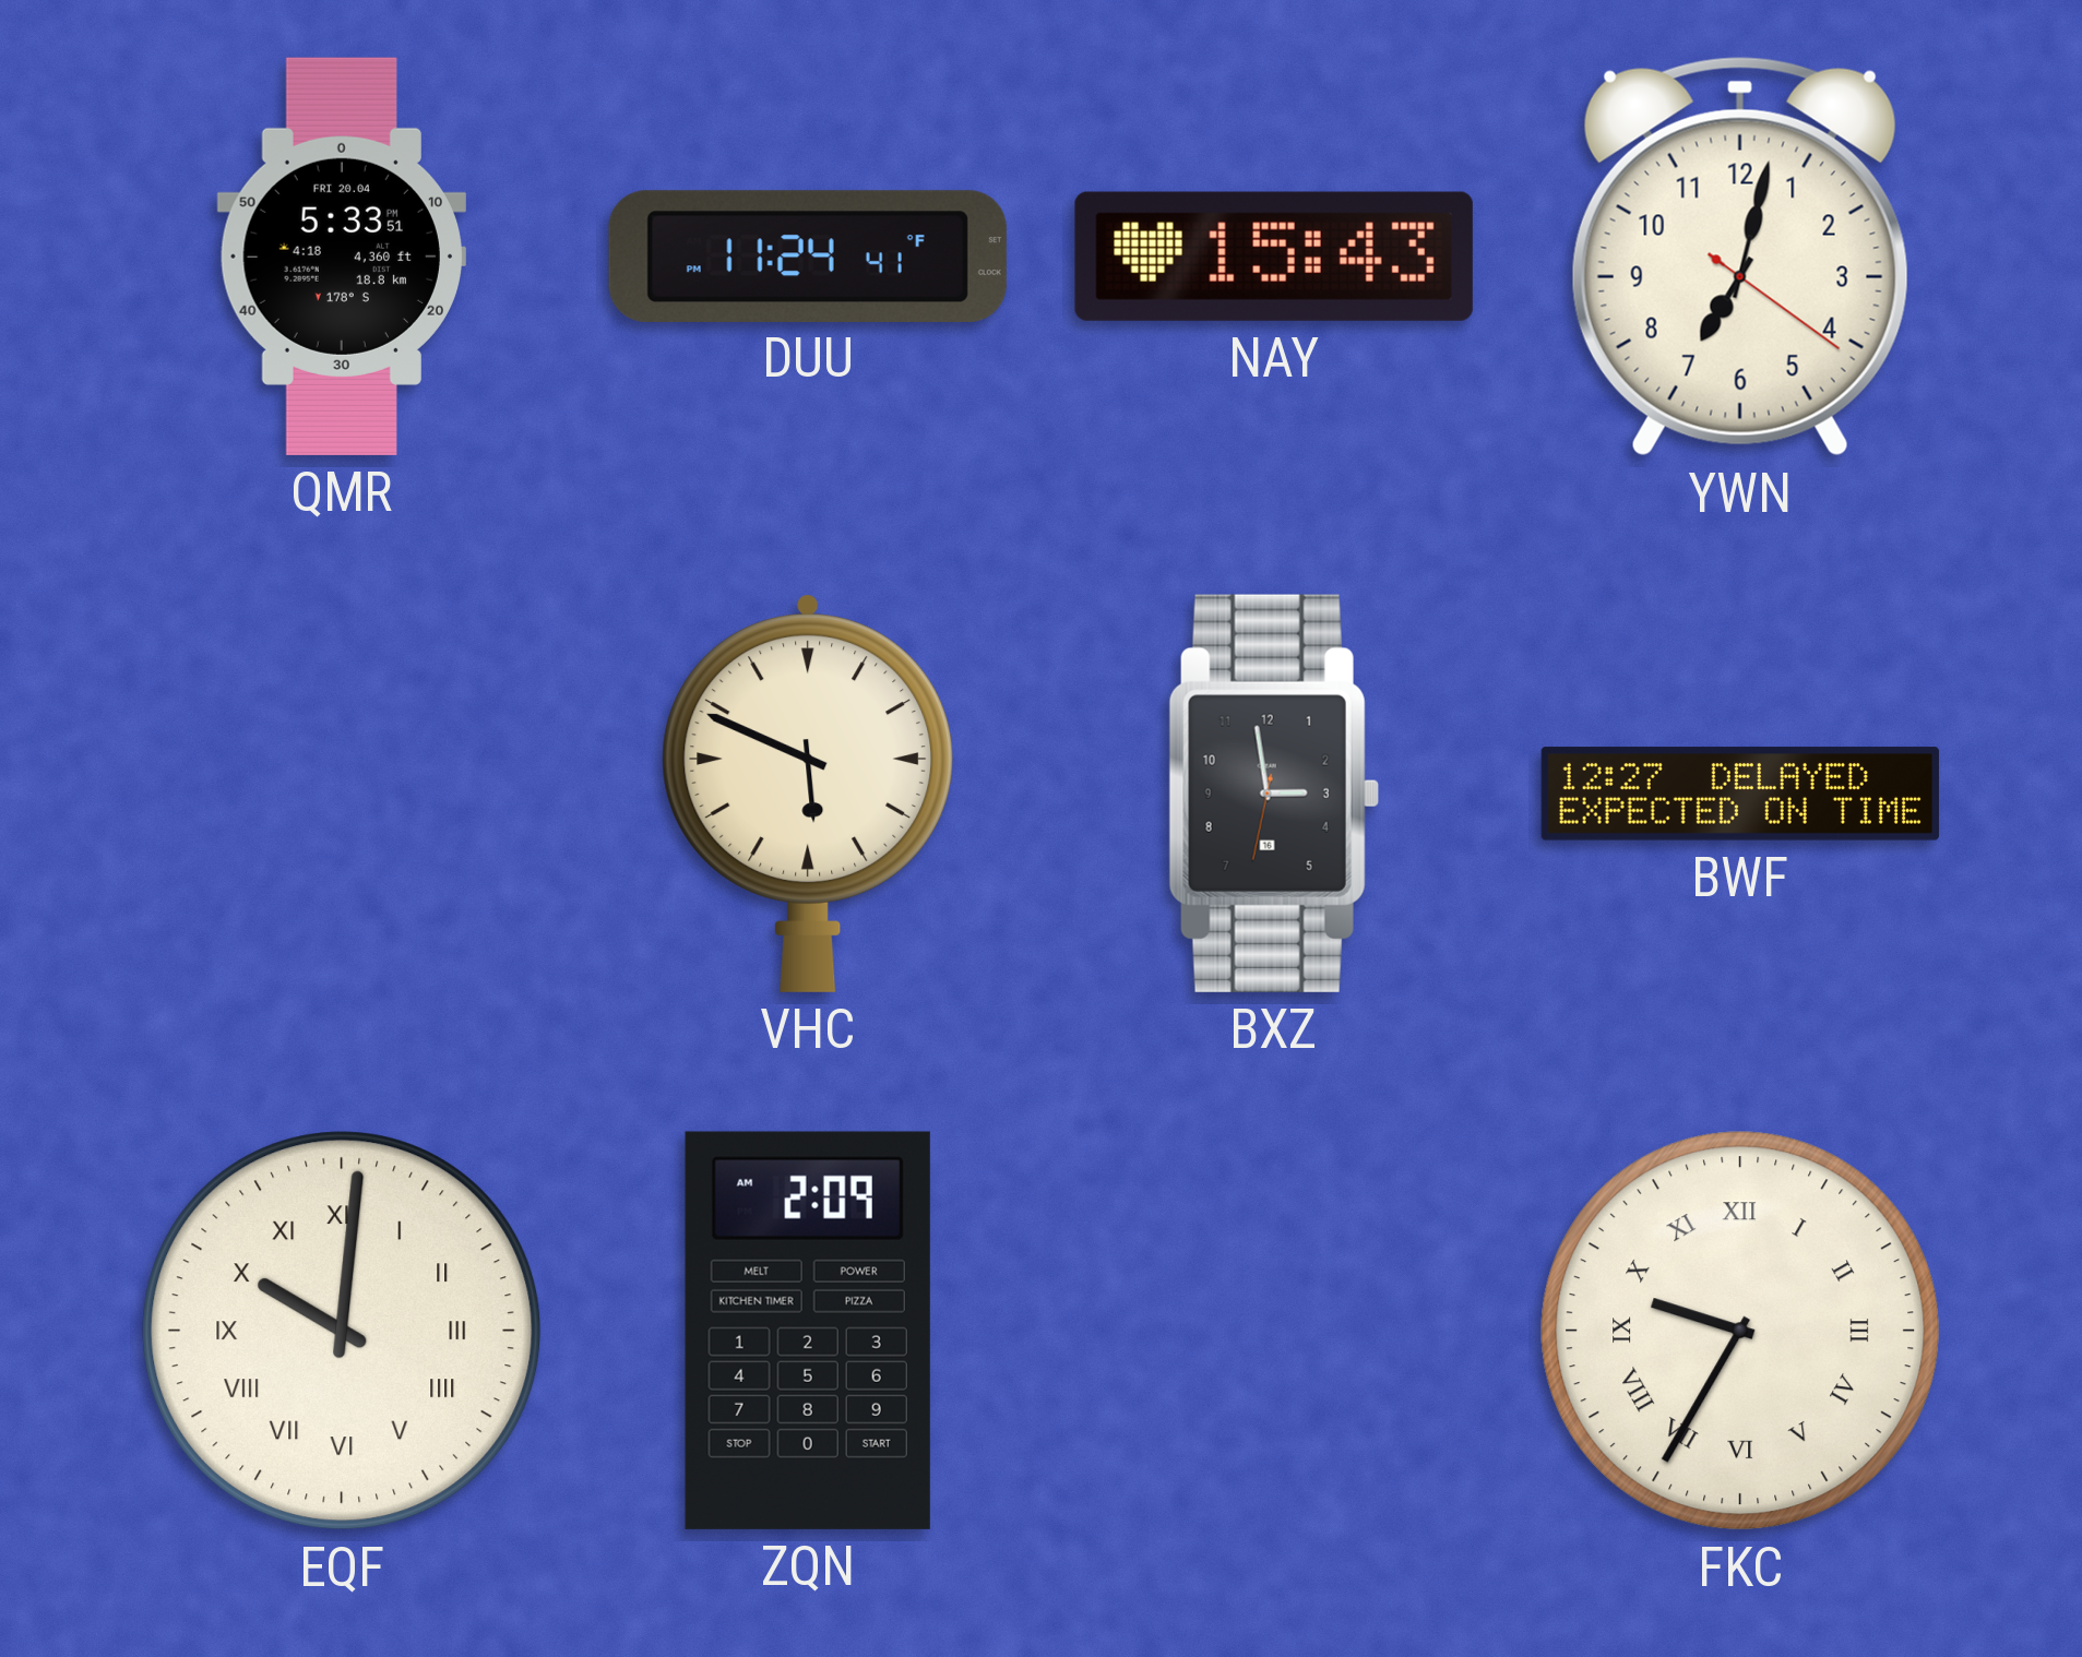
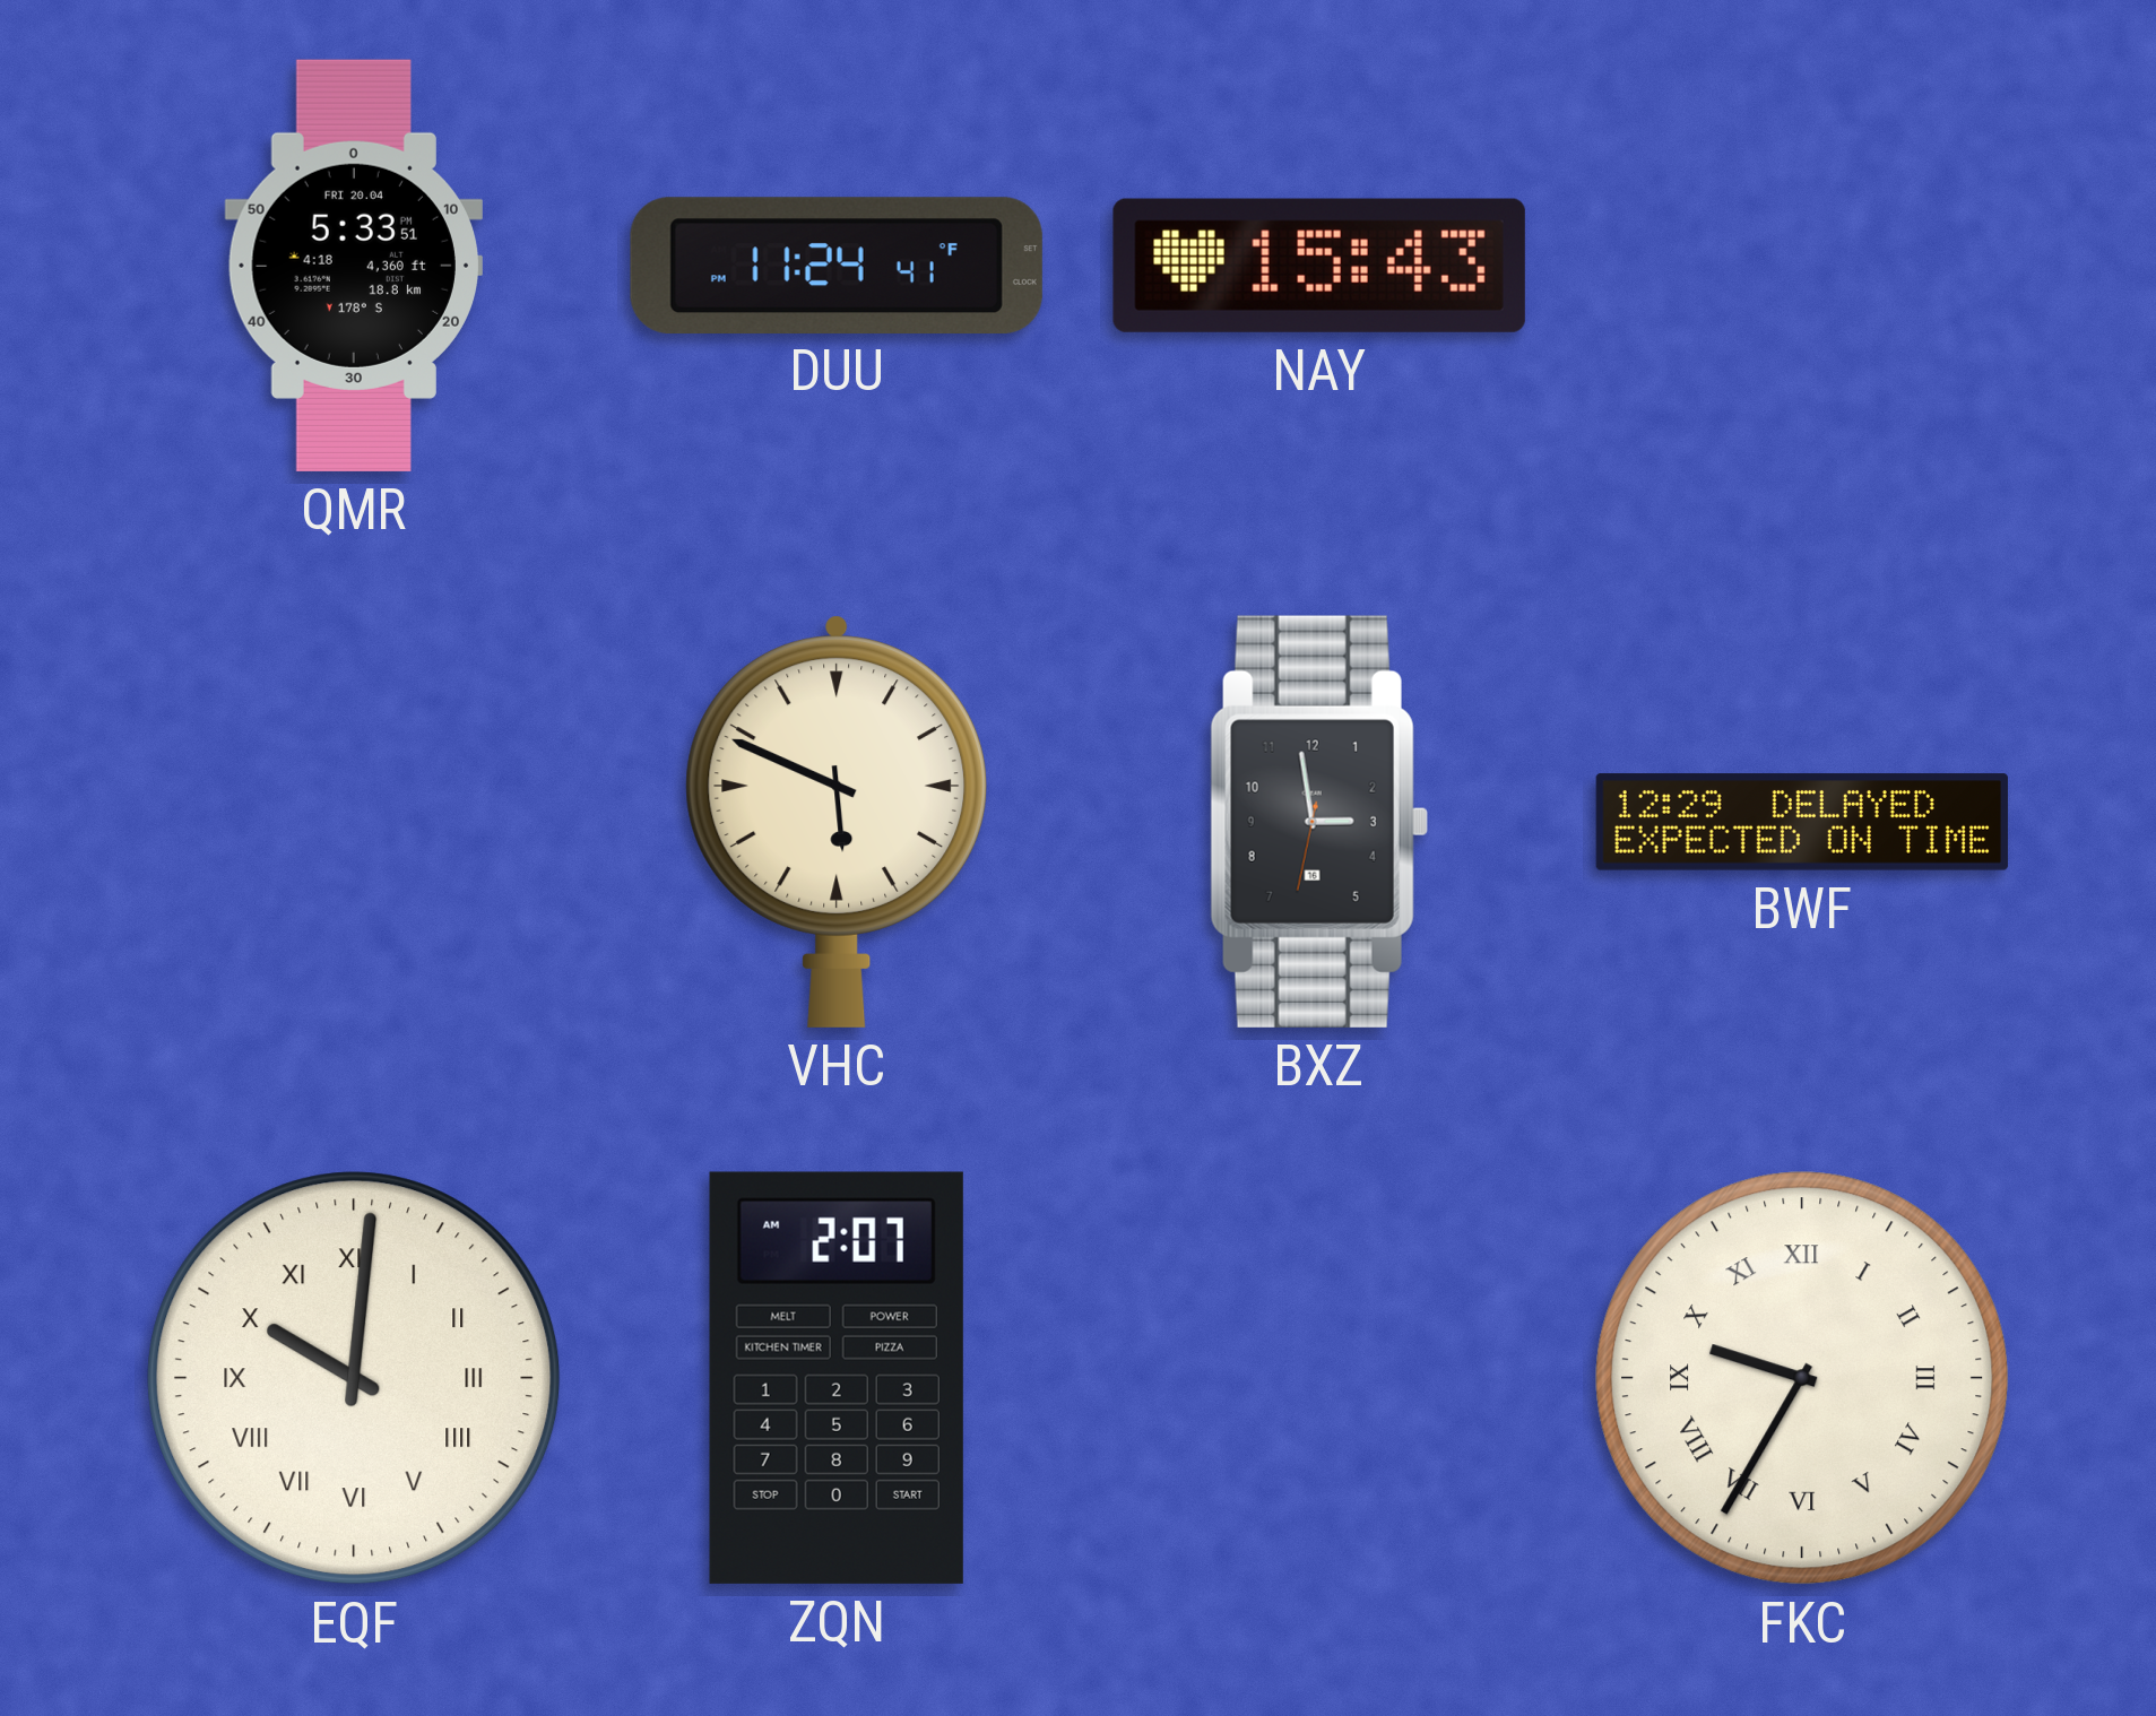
YWN: 7:02 -> none (1740, 257)
BWF: 12:27 -> 12:29 (1802, 822)
ZQN: 2:09 -> 2:07 (837, 1378)
